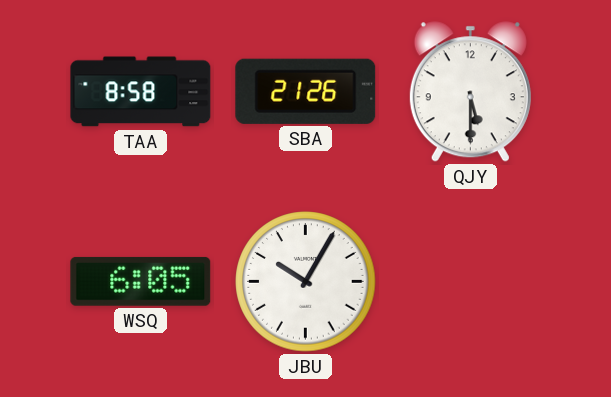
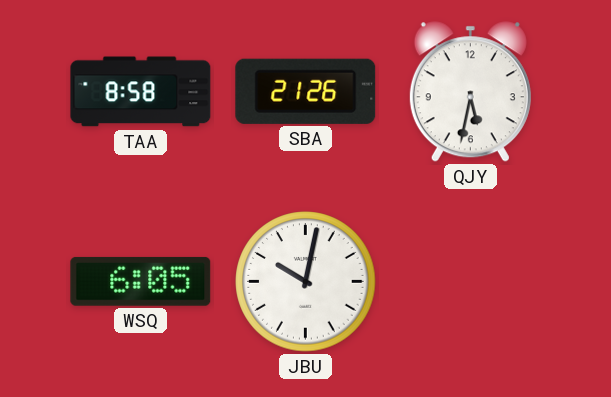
QJY: 5:30 -> 5:32 (470, 92)
JBU: 10:05 -> 10:02 (306, 282)
